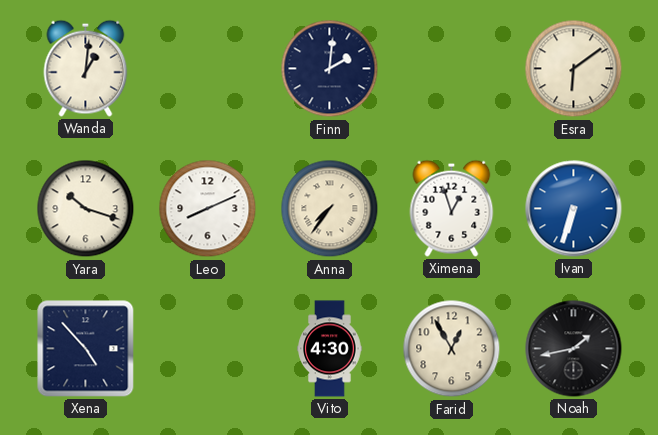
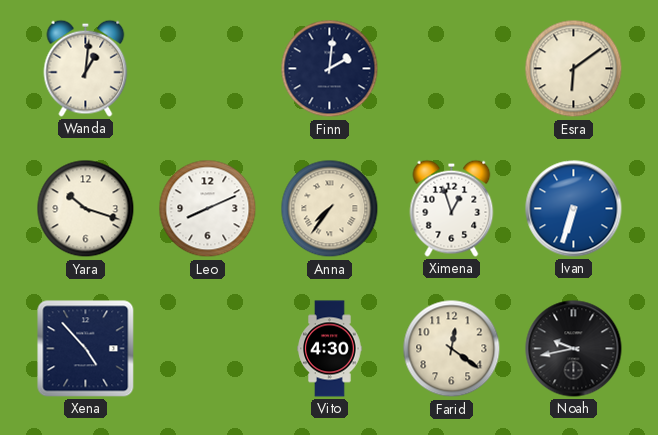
Farid: 12:55 -> 12:21 (452, 349)
Noah: 1:43 -> 9:43 (574, 349)
